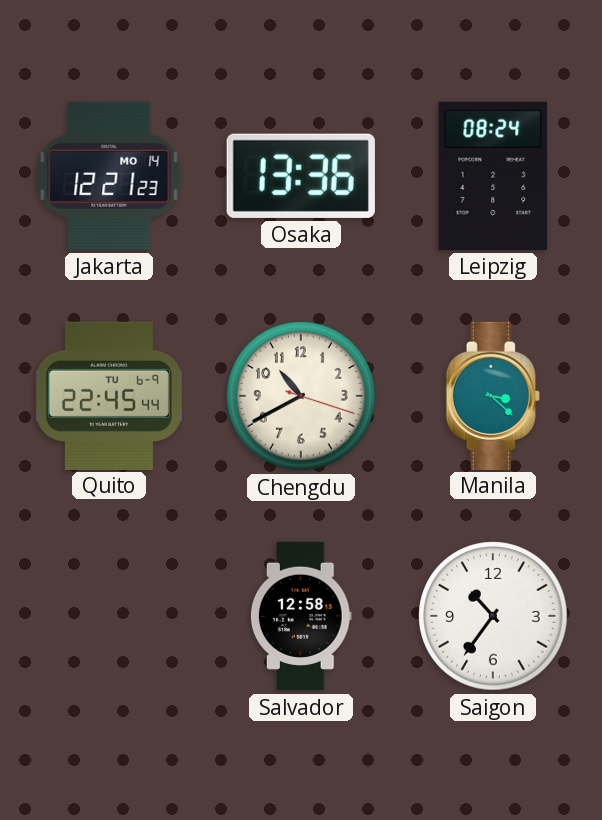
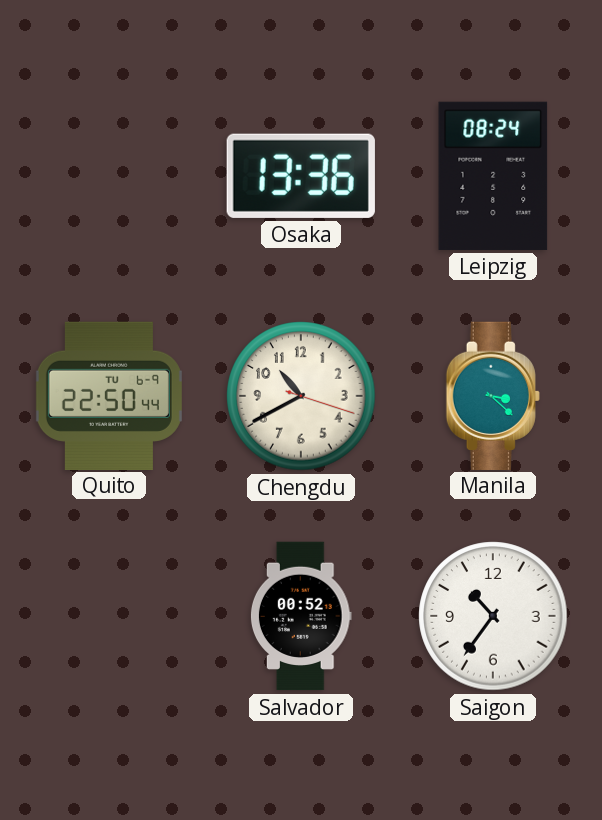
Jakarta: 12:21 -> none (109, 176)
Quito: 22:45 -> 22:50 (109, 395)
Salvador: 12:58 -> 00:52 (301, 616)
